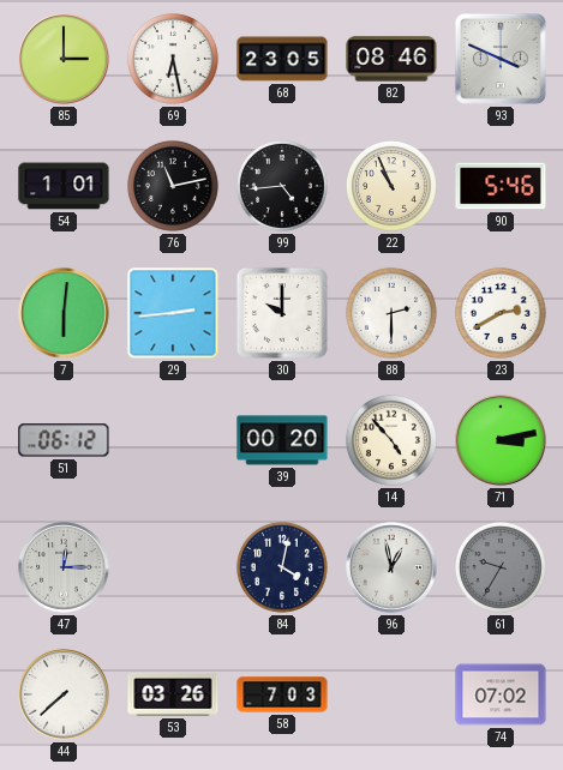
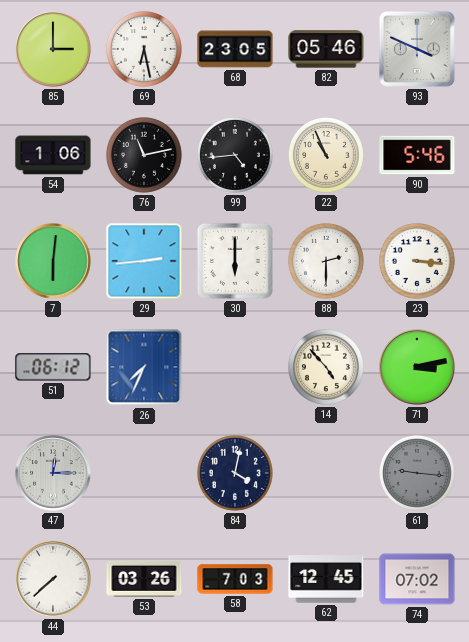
82: 08:46 -> 05:46 (326, 49)
54: 1:01 -> 1:06 (53, 155)
30: 10:00 -> 6:00 (235, 261)
23: 2:40 -> 3:16 (417, 261)
26: none -> 7:34 (144, 367)
39: 00:20 -> none (282, 440)
96: 12:58 -> none (391, 567)
61: 9:35 -> 9:16 (417, 473)
62: none -> 12:45 (326, 579)
